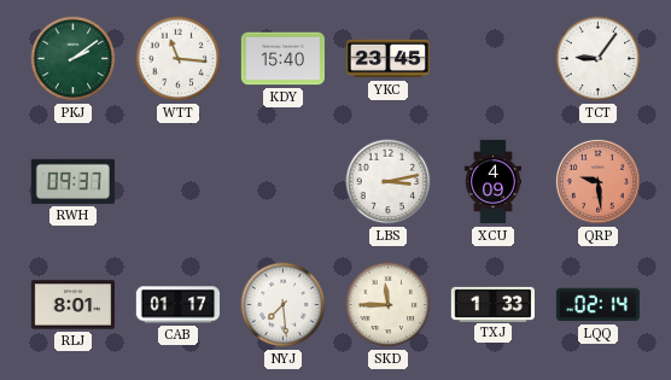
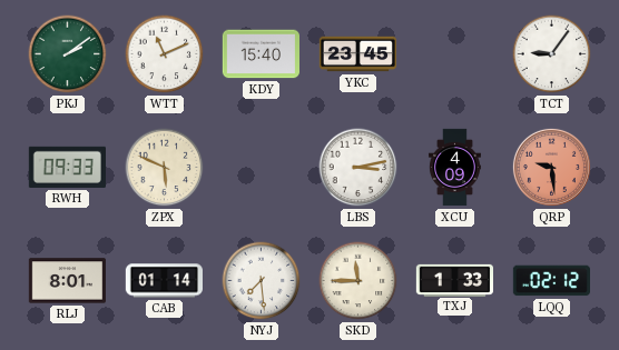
WTT: 11:16 -> 11:11 (165, 54)
RWH: 09:37 -> 09:33 (67, 167)
ZPX: none -> 5:49 (165, 168)
CAB: 01:17 -> 01:14 (164, 281)
LQQ: 02:14 -> 02:12 (551, 281)
